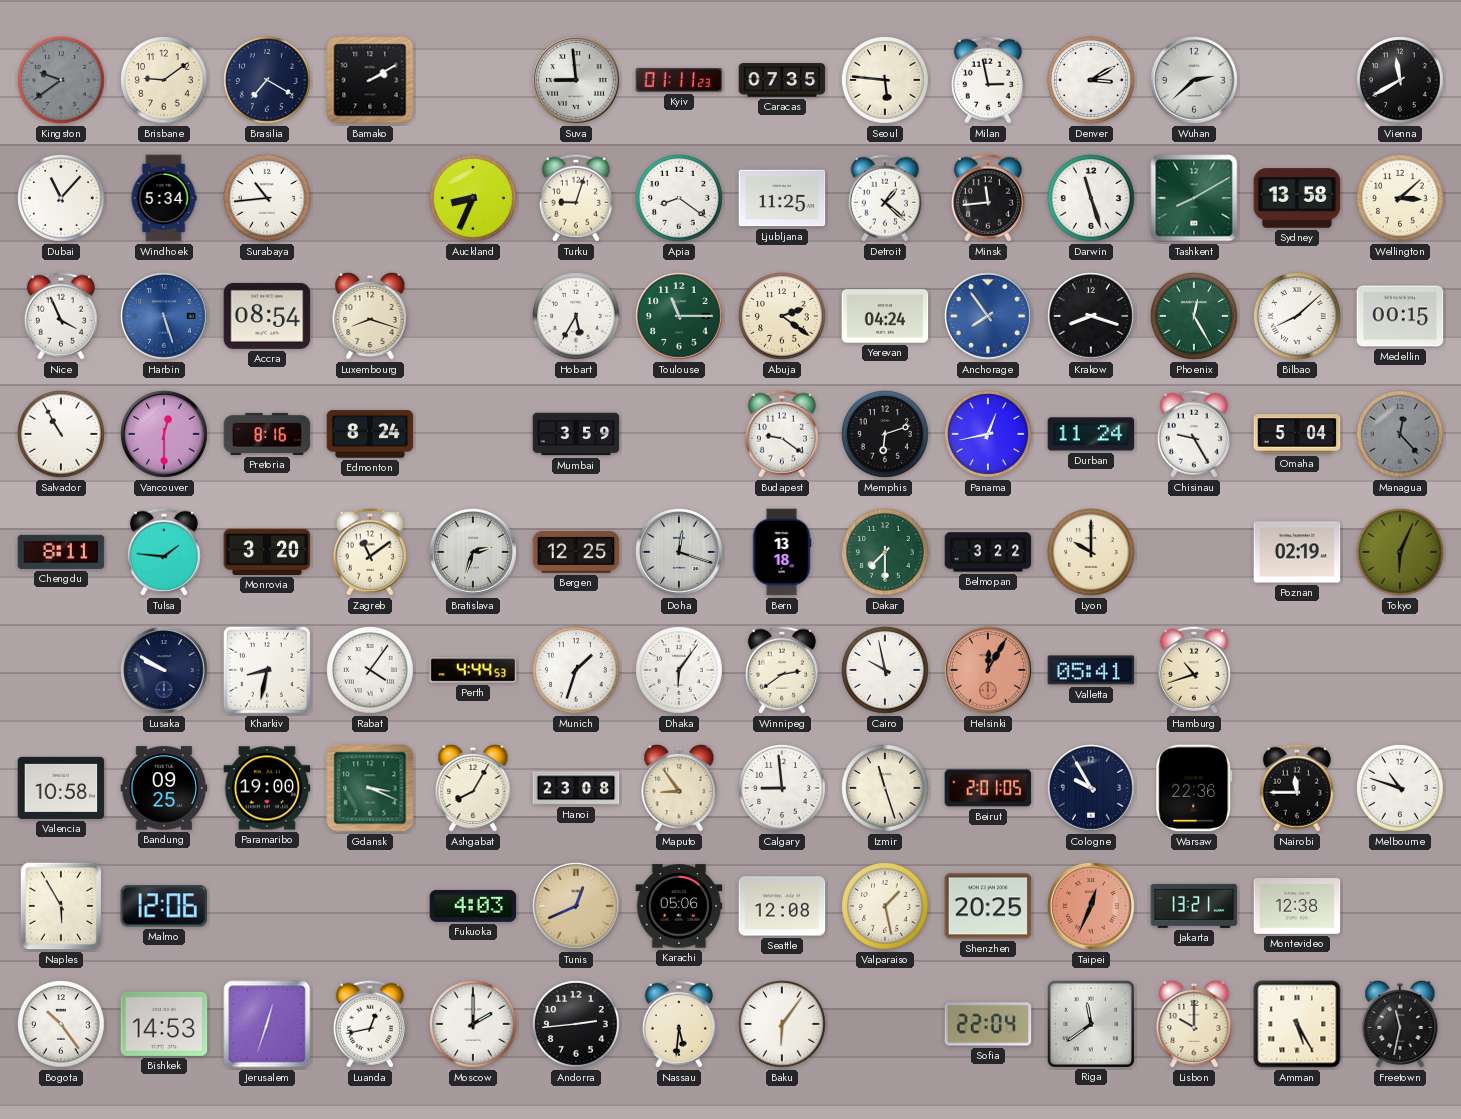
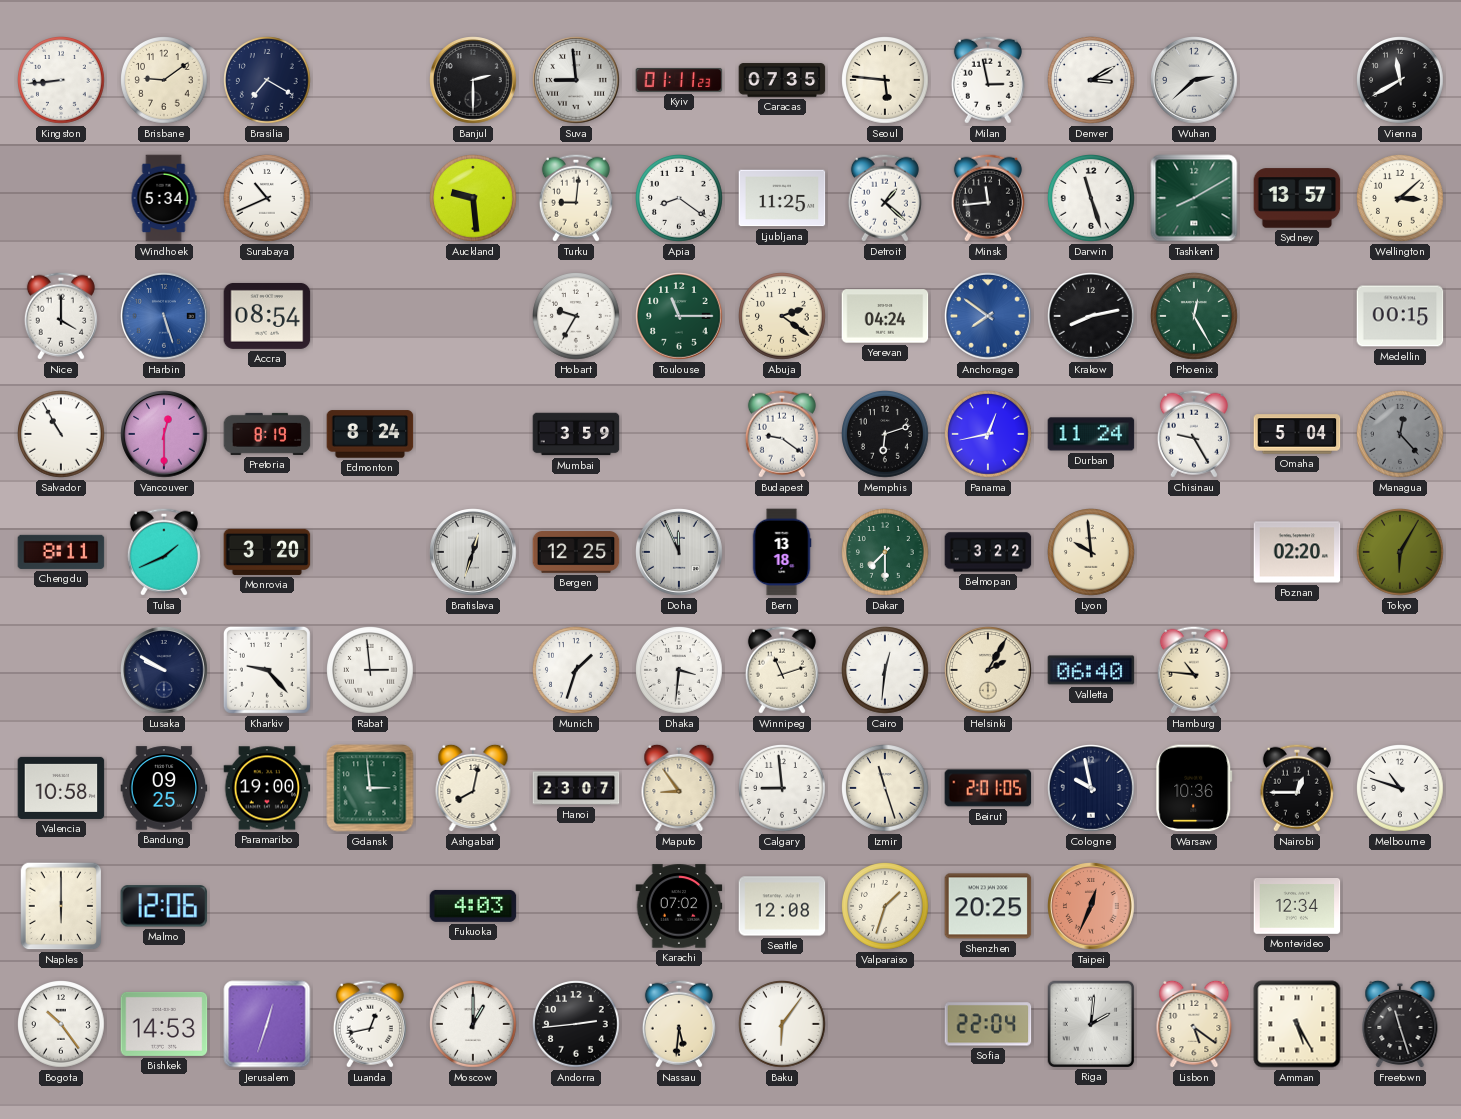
Kingston: 9:39 -> 8:44 (62, 81)
Kingston dial: grey -> white (62, 81)
Bamako: 2:10 -> none (370, 80)
Banjul: none -> 2:30 (473, 80)
Dubai: 11:07 -> none (62, 199)
Surabaya: 10:44 -> 10:41 (268, 199)
Auckland: 8:34 -> 9:29 (474, 199)
Turku: 9:03 -> 9:01 (576, 198)
Sydney: 13:58 -> 13:57 (1297, 198)
Nice: 3:56 -> 4:00 (61, 316)
Luxembourg: 8:18 -> none (370, 316)
Hobart: 5:35 -> 9:35 (577, 317)
Anchorage: 7:54 -> 7:51 (988, 316)
Krakow: 8:18 -> 8:13 (1091, 316)
Bilbao: 8:08 -> none (1298, 317)
Pretoria: 8:16 -> 8:19 (267, 434)
Tulsa: 1:46 -> 1:41 (164, 552)
Zagreb: 11:09 -> none (370, 552)
Bratislava: 2:33 -> 12:33 (473, 552)
Doha: 12:18 -> 11:56 (679, 552)
Lyon: 10:00 -> 9:59 (1092, 553)
Poznan: 02:19 -> 02:20 (1297, 552)
Tokyo: 6:04 -> 6:05 (1401, 553)
Kharkiv: 8:32 -> 9:23 (267, 670)
Rabat: 4:06 -> 2:59 (371, 671)
Perth: 4:44 -> none (473, 670)
Dhaka: 6:06 -> 3:31 (680, 671)
Winnipeg: 2:39 -> 11:12 (782, 670)
Cairo: 9:58 -> 12:31 (886, 671)
Helsinki: 12:05 -> 2:05 (988, 670)
Helsinki dial: salmon -> cream (988, 670)
Valletta: 05:41 -> 06:40 (1091, 670)
Hamburg: 10:42 -> 10:46 (1194, 670)
Gdansk: 3:19 -> 2:59 (370, 788)
Ashgabat: 8:05 -> 8:02 (473, 788)
Hanoi: 23:08 -> 23:07 (576, 788)
Cologne: 9:55 -> 9:58 (1091, 788)
Warsaw: 22:36 -> 10:36 (1194, 788)
Nairobi: 11:45 -> 12:45 (1297, 788)
Naples: 5:55 -> 6:00 (61, 906)
Tunis: 12:41 -> none (576, 906)
Karachi: 05:06 -> 07:02 (679, 906)
Valparaiso: 1:28 -> 1:33 (886, 907)
Jakarta: 13:21 -> none (1194, 906)
Montevideo: 12:38 -> 12:34 (1297, 907)
Moscow: 2:00 -> 1:00 (474, 1025)
Riga: 11:39 -> 2:01 (1090, 1023)
Lisbon: 10:00 -> 5:21 (1194, 1024)
Freetown: 11:32 -> 11:27 (1400, 1024)
